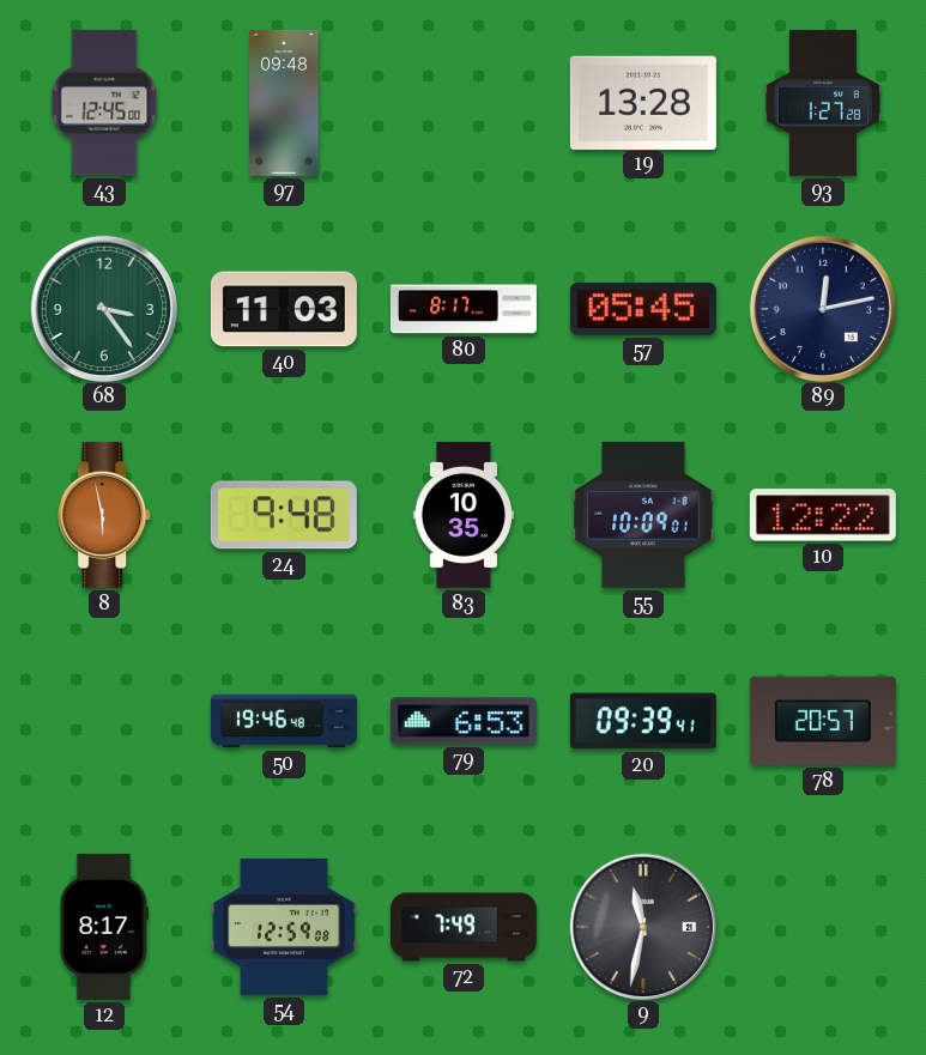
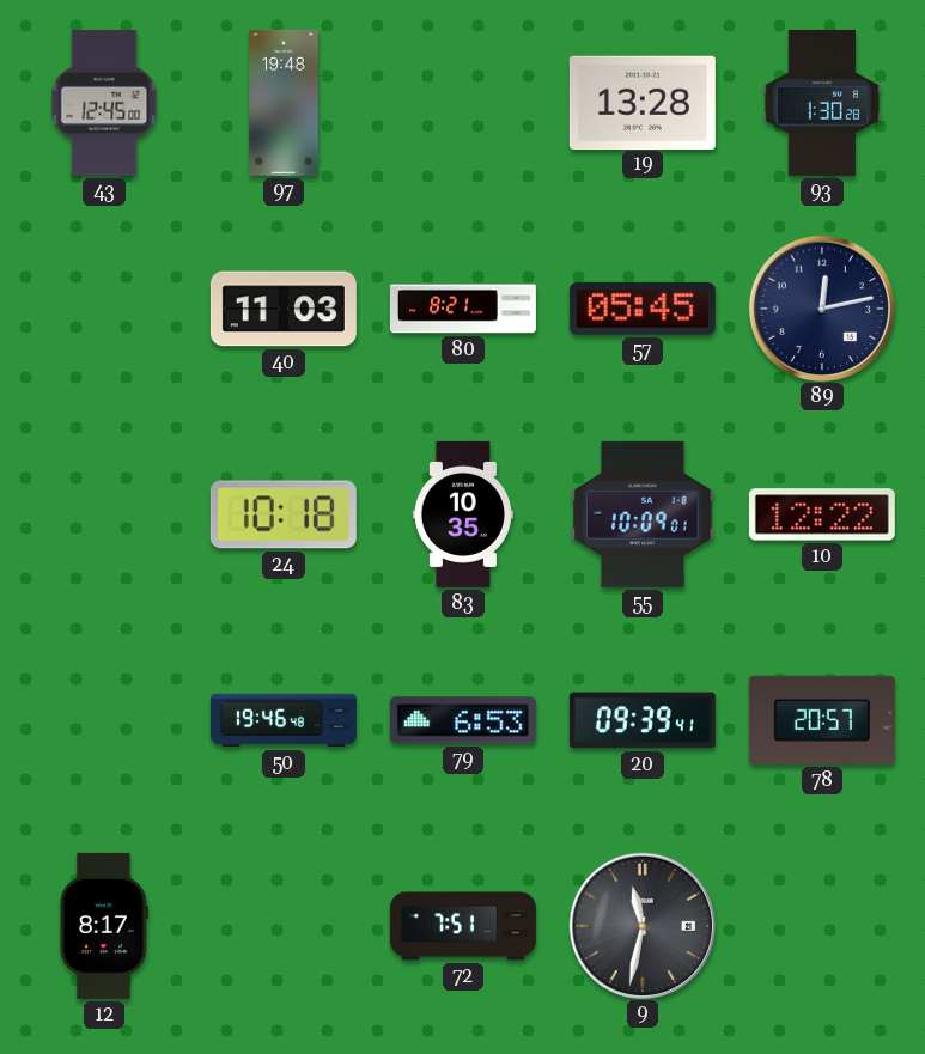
97: 09:48 -> 19:48 (284, 103)
93: 1:27 -> 1:30 (822, 103)
68: 3:24 -> none (103, 308)
80: 8:17 -> 8:21 (463, 309)
8: 5:58 -> none (105, 515)
24: 9:48 -> 10:18 (284, 514)
54: 12:59 -> none (284, 927)
72: 7:49 -> 7:51 (463, 926)
